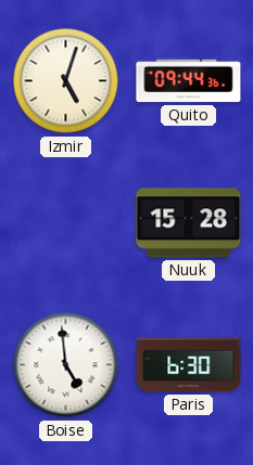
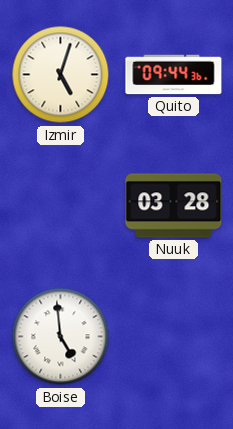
Nuuk: 15:28 -> 03:28 (174, 206)
Paris: 6:30 -> none (189, 365)
